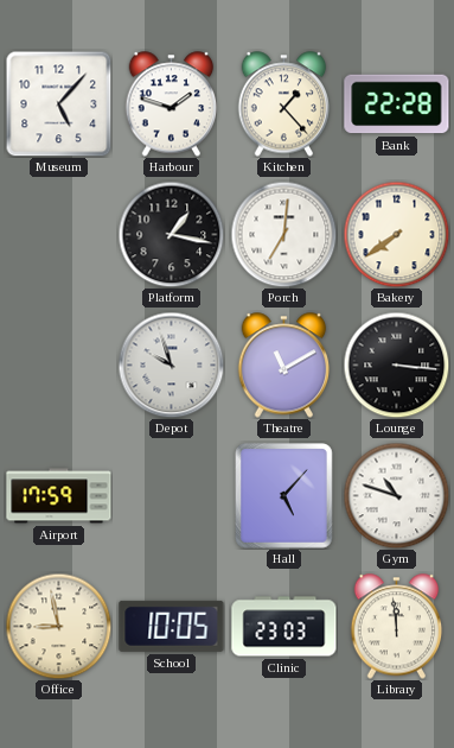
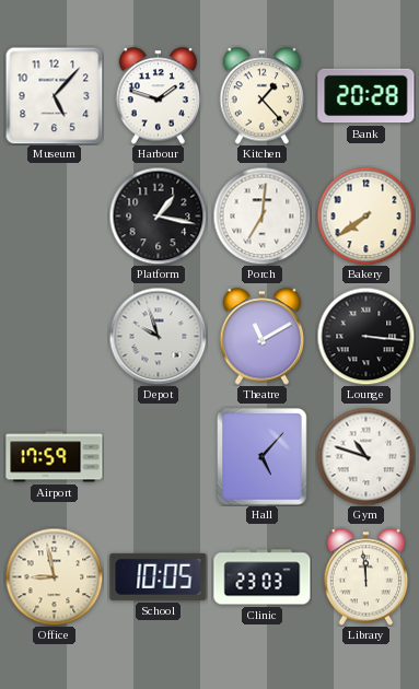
Bank: 22:28 -> 20:28 (366, 96)
